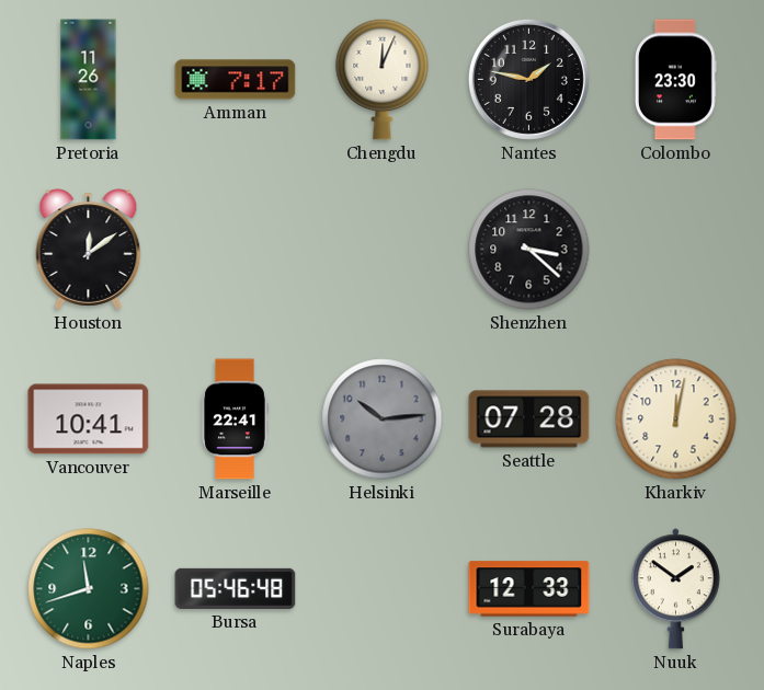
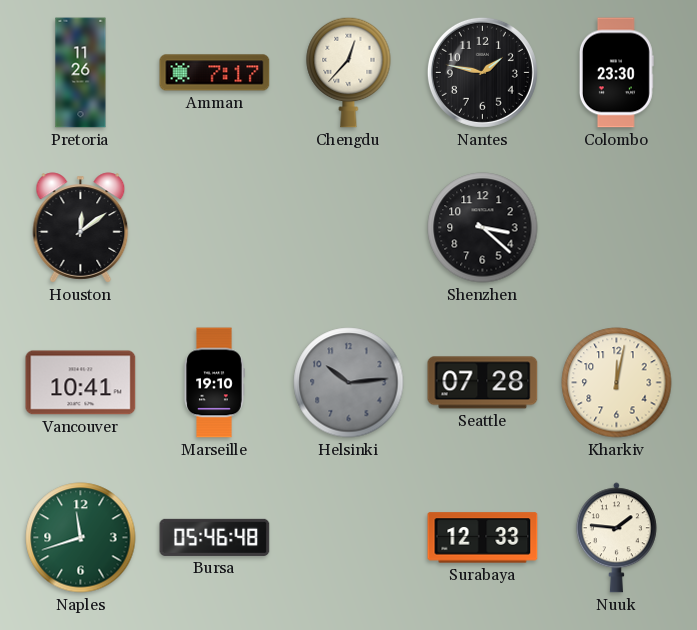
Chengdu: 12:04 -> 12:37 (349, 72)
Marseille: 22:41 -> 19:10 (214, 383)
Nuuk: 1:51 -> 1:46 (616, 538)
